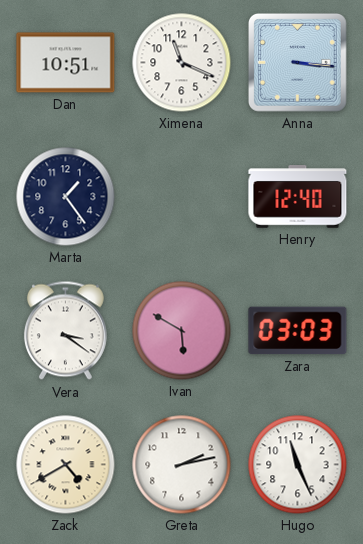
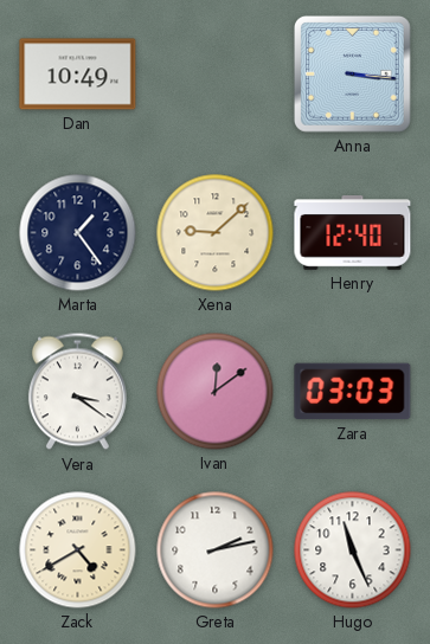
Dan: 10:51 -> 10:49 (78, 75)
Ximena: 11:19 -> none (182, 63)
Xena: none -> 9:08 (216, 233)
Ivan: 5:50 -> 12:09 (216, 392)
